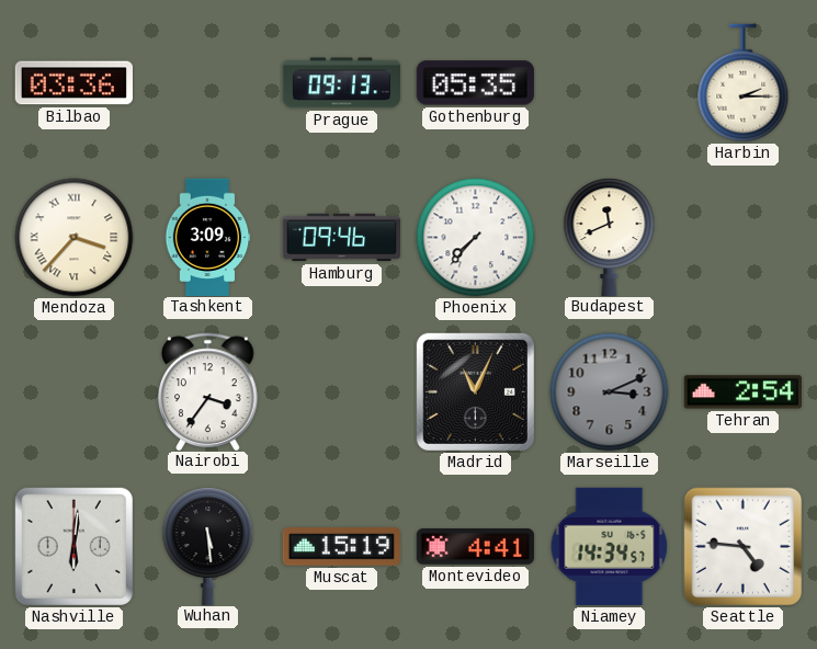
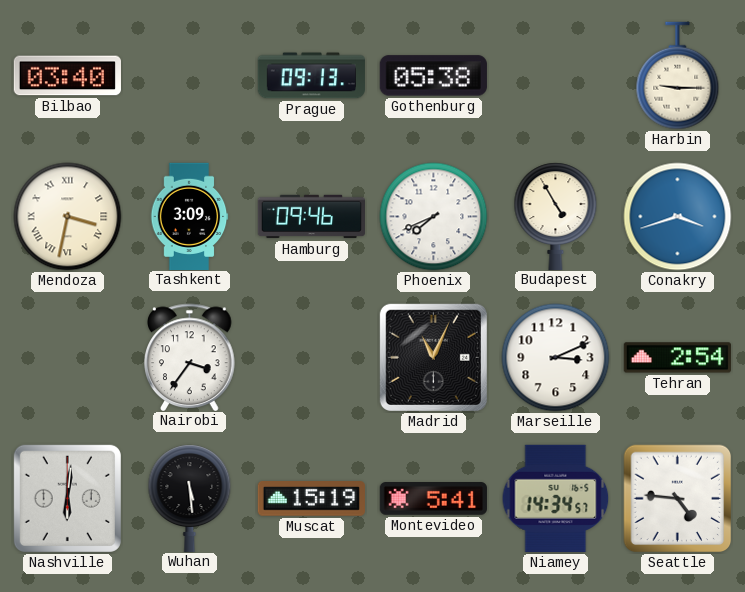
Bilbao: 03:36 -> 03:40 (67, 76)
Gothenburg: 05:35 -> 05:38 (433, 76)
Harbin: 2:15 -> 9:15 (678, 76)
Mendoza: 3:37 -> 3:32 (68, 217)
Phoenix: 7:37 -> 7:41 (434, 217)
Budapest: 11:41 -> 4:55 (556, 216)
Conakry: none -> 3:42 (678, 217)
Marseille dial: grey -> white (556, 358)
Montevideo: 4:41 -> 5:41 (433, 499)
